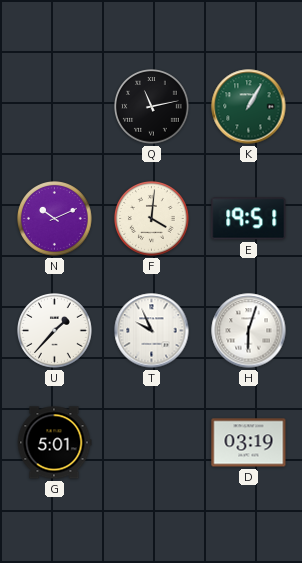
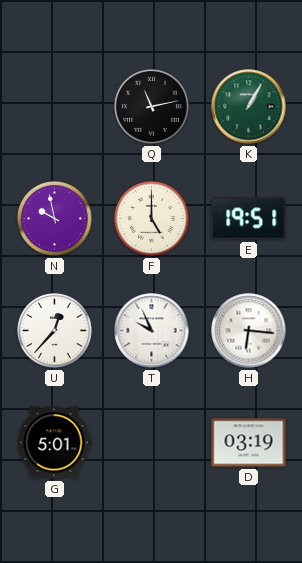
N: 10:11 -> 9:58 (55, 219)
F: 4:01 -> 5:00 (152, 219)
U: 1:37 -> 12:37 (55, 331)
H: 6:03 -> 6:16 (249, 331)
